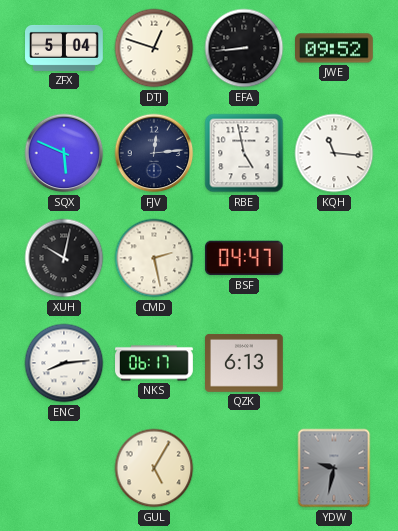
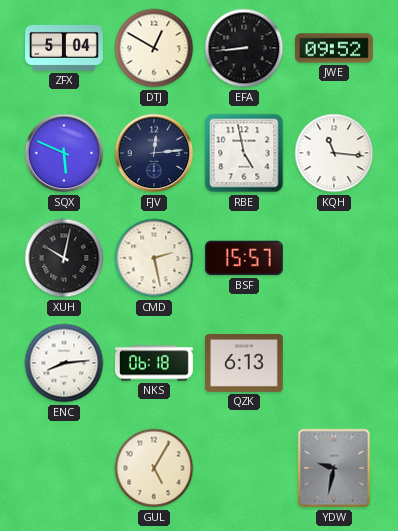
DTJ: 12:48 -> 12:50 (154, 48)
BSF: 04:47 -> 15:57 (244, 258)
NKS: 06:17 -> 06:18 (155, 363)
